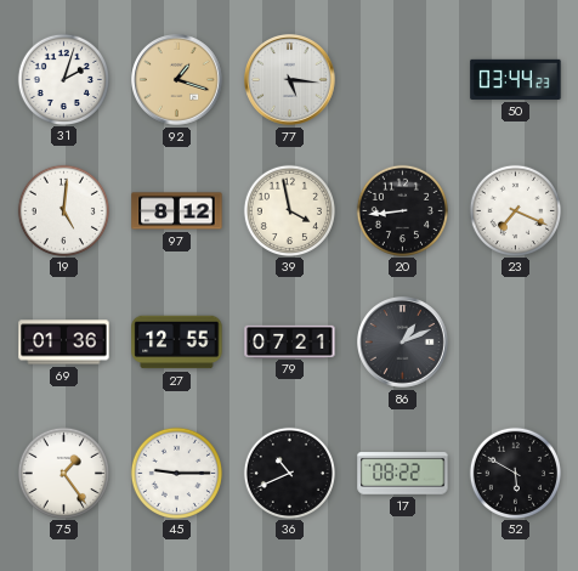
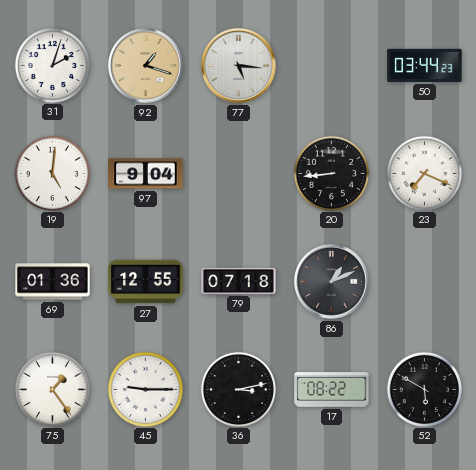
97: 8:12 -> 9:04 (146, 174)
39: 3:58 -> none (289, 210)
79: 07:21 -> 07:18 (239, 281)
36: 10:41 -> 3:13 (238, 389)
